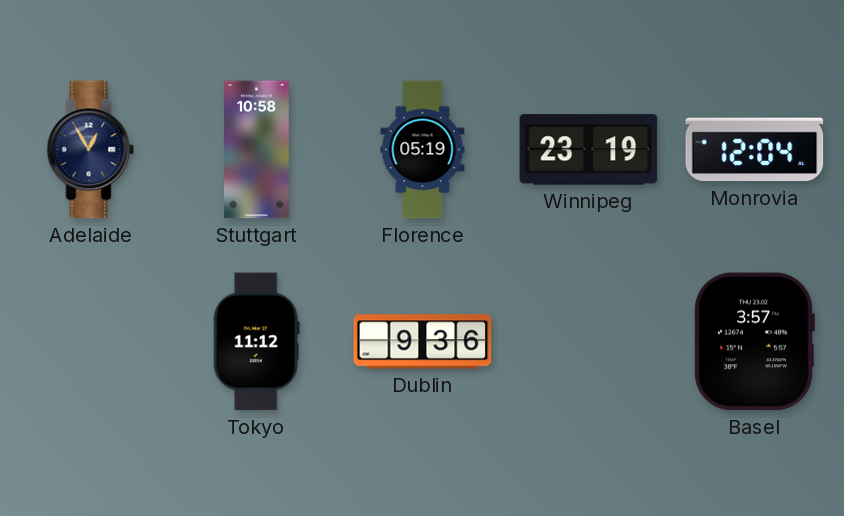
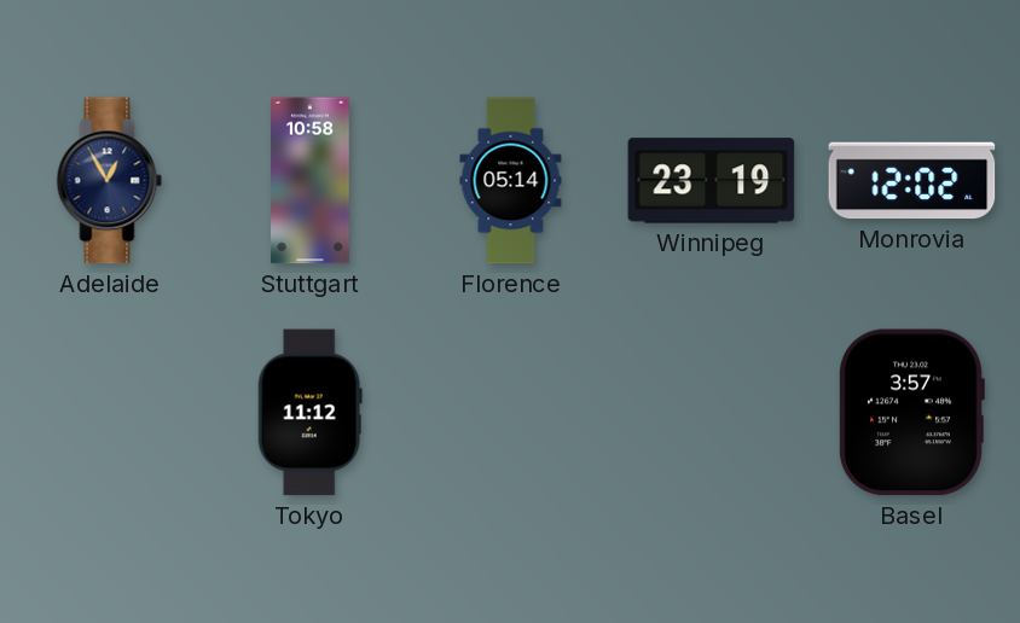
Florence: 05:19 -> 05:14 (511, 181)
Monrovia: 12:04 -> 12:02 (912, 181)
Dublin: 9:36 -> none (423, 342)
